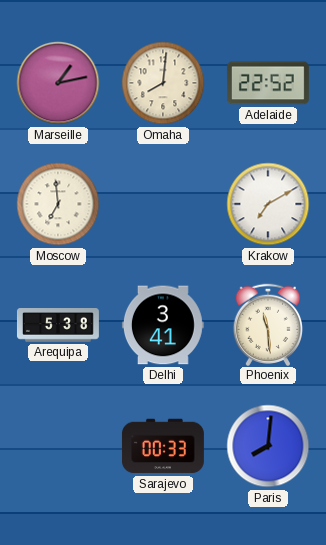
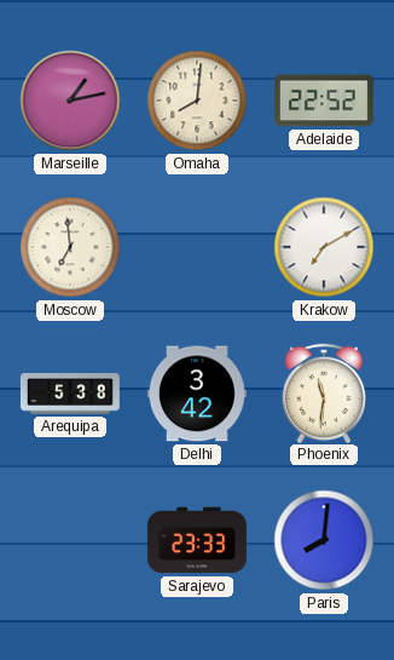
Delhi: 3:41 -> 3:42 (197, 394)
Phoenix: 11:29 -> 11:31 (323, 392)
Sarajevo: 00:33 -> 23:33 (197, 540)
